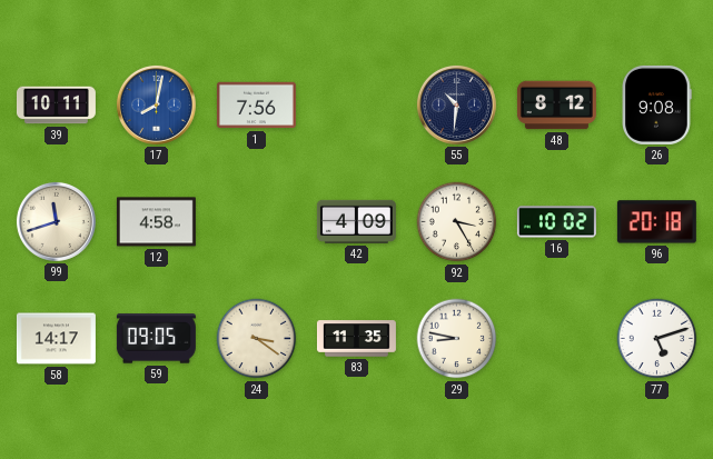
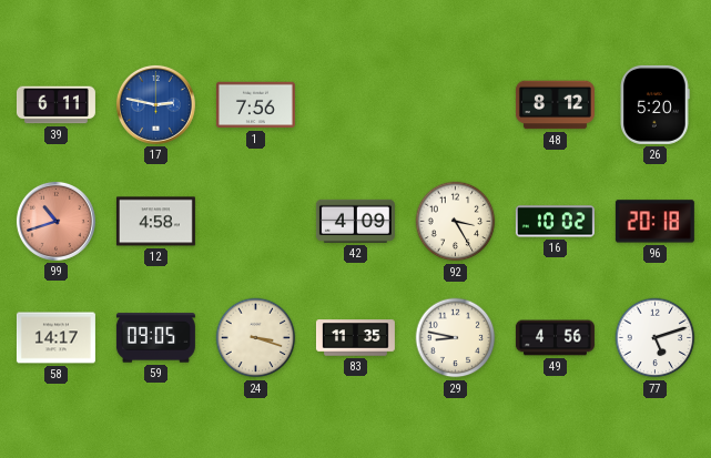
39: 10:11 -> 6:11 (55, 105)
17: 8:02 -> 2:47 (155, 104)
55: 10:31 -> none (456, 104)
26: 9:08 -> 5:20 (654, 104)
99: 11:42 -> 10:42 (55, 221)
99 dial: cream -> salmon (55, 221)
24: 3:21 -> 3:18 (256, 338)
49: none -> 4:56 (555, 338)
